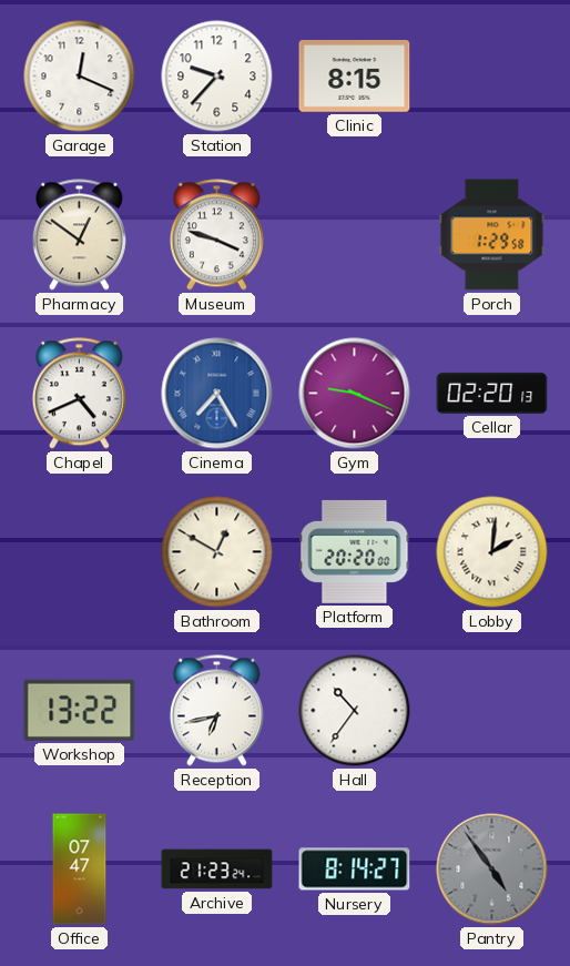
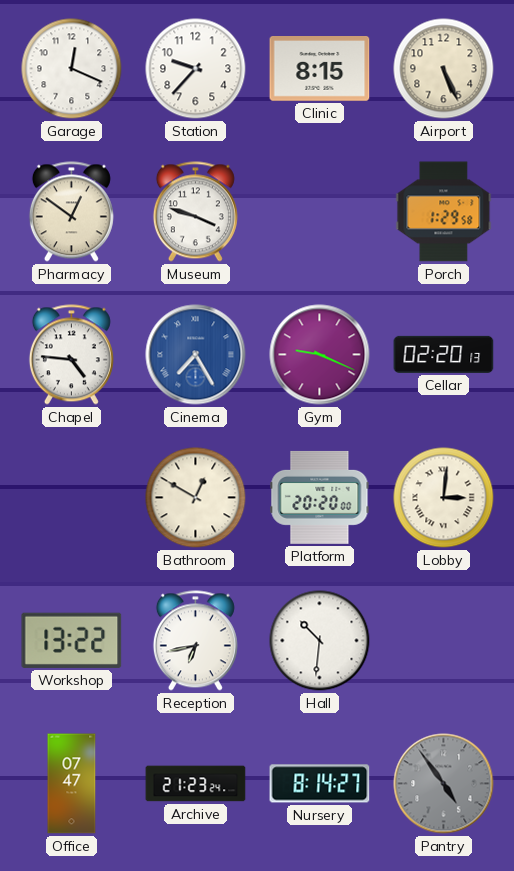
Airport: none -> 5:26 (444, 69)
Chapel: 4:41 -> 4:46 (71, 355)
Lobby: 2:01 -> 3:01 (444, 498)
Hall: 10:36 -> 10:31 (320, 641)
